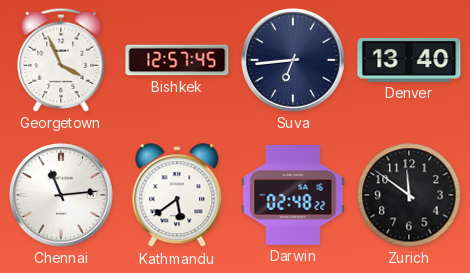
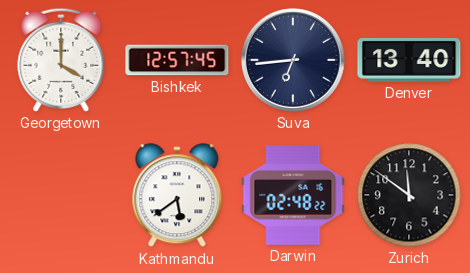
Georgetown: 3:56 -> 4:00 (61, 60)
Chennai: 11:14 -> none (62, 196)
